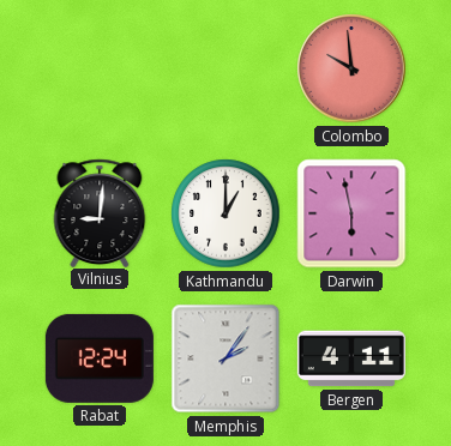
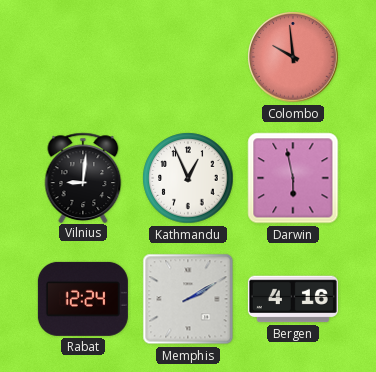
Kathmandu: 1:00 -> 12:56 (188, 178)
Memphis: 2:06 -> 2:10 (188, 299)
Bergen: 4:11 -> 4:16 (293, 299)
